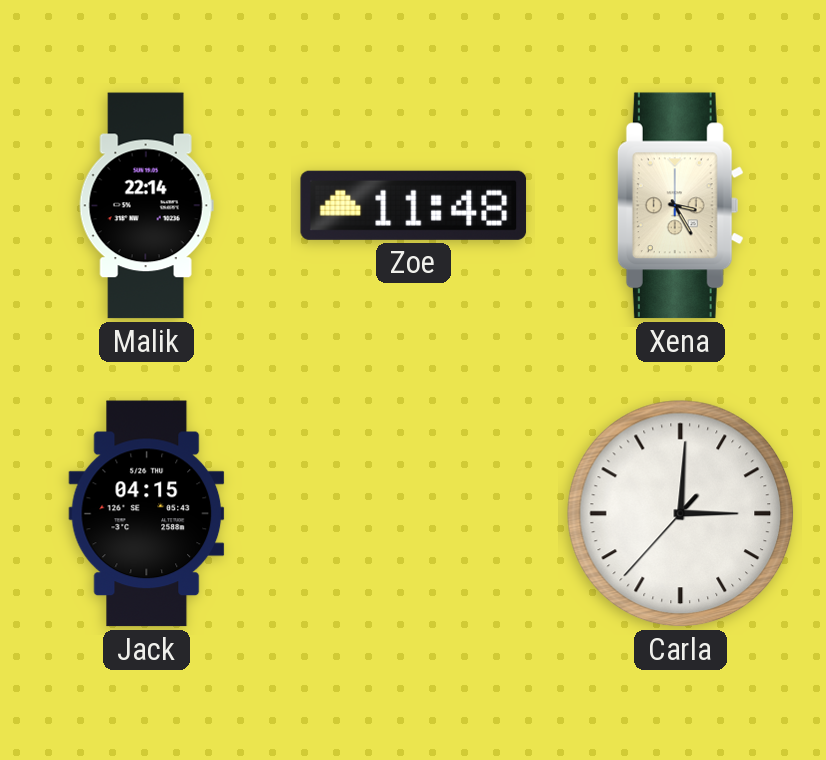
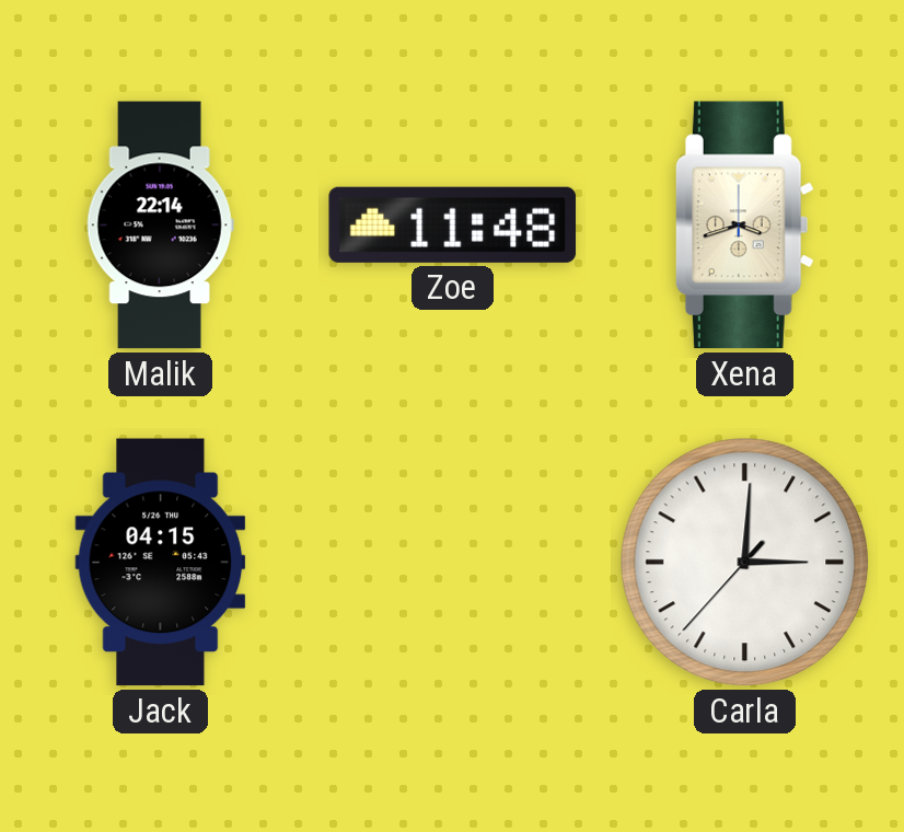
Xena: 3:25 -> 3:42 (744, 226)
